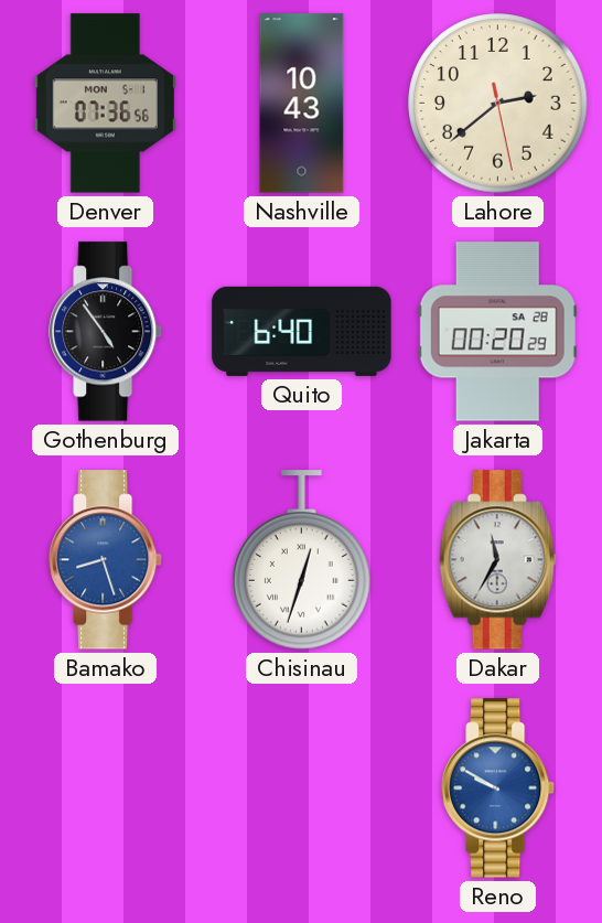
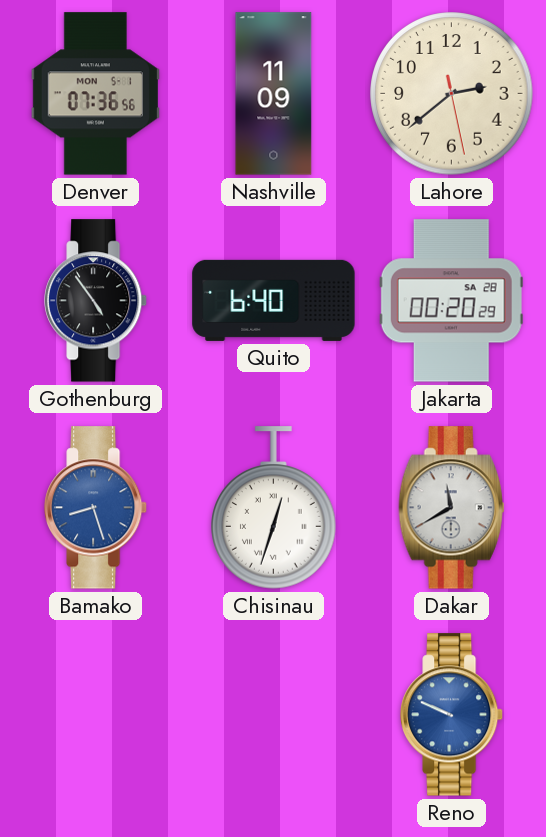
Nashville: 10:43 -> 11:09 (274, 94)
Dakar: 11:35 -> 11:40 (452, 508)
Reno: 9:50 -> 9:49 (453, 715)
